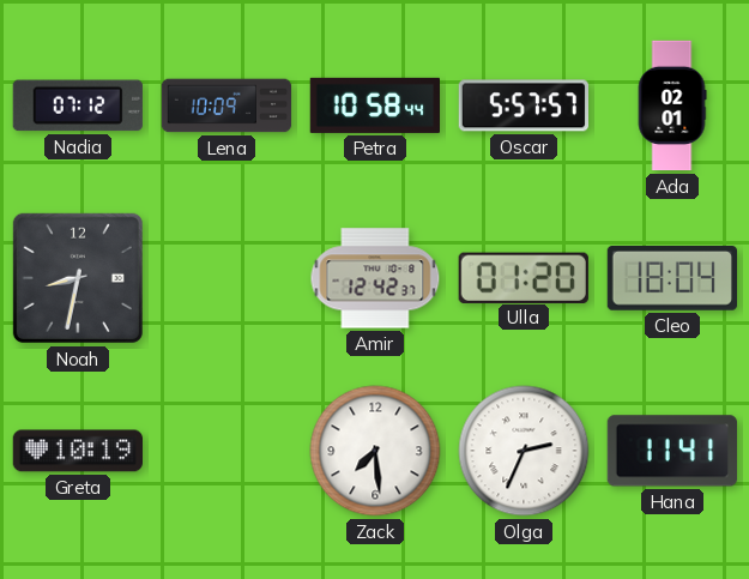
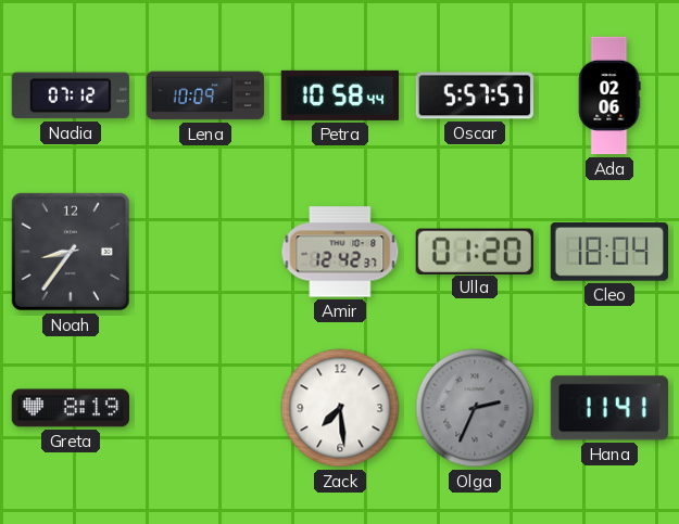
Ada: 02:01 -> 02:06 (609, 95)
Noah: 8:32 -> 8:36 (71, 252)
Greta: 10:19 -> 8:19 (70, 408)
Olga dial: white -> grey (475, 408)
